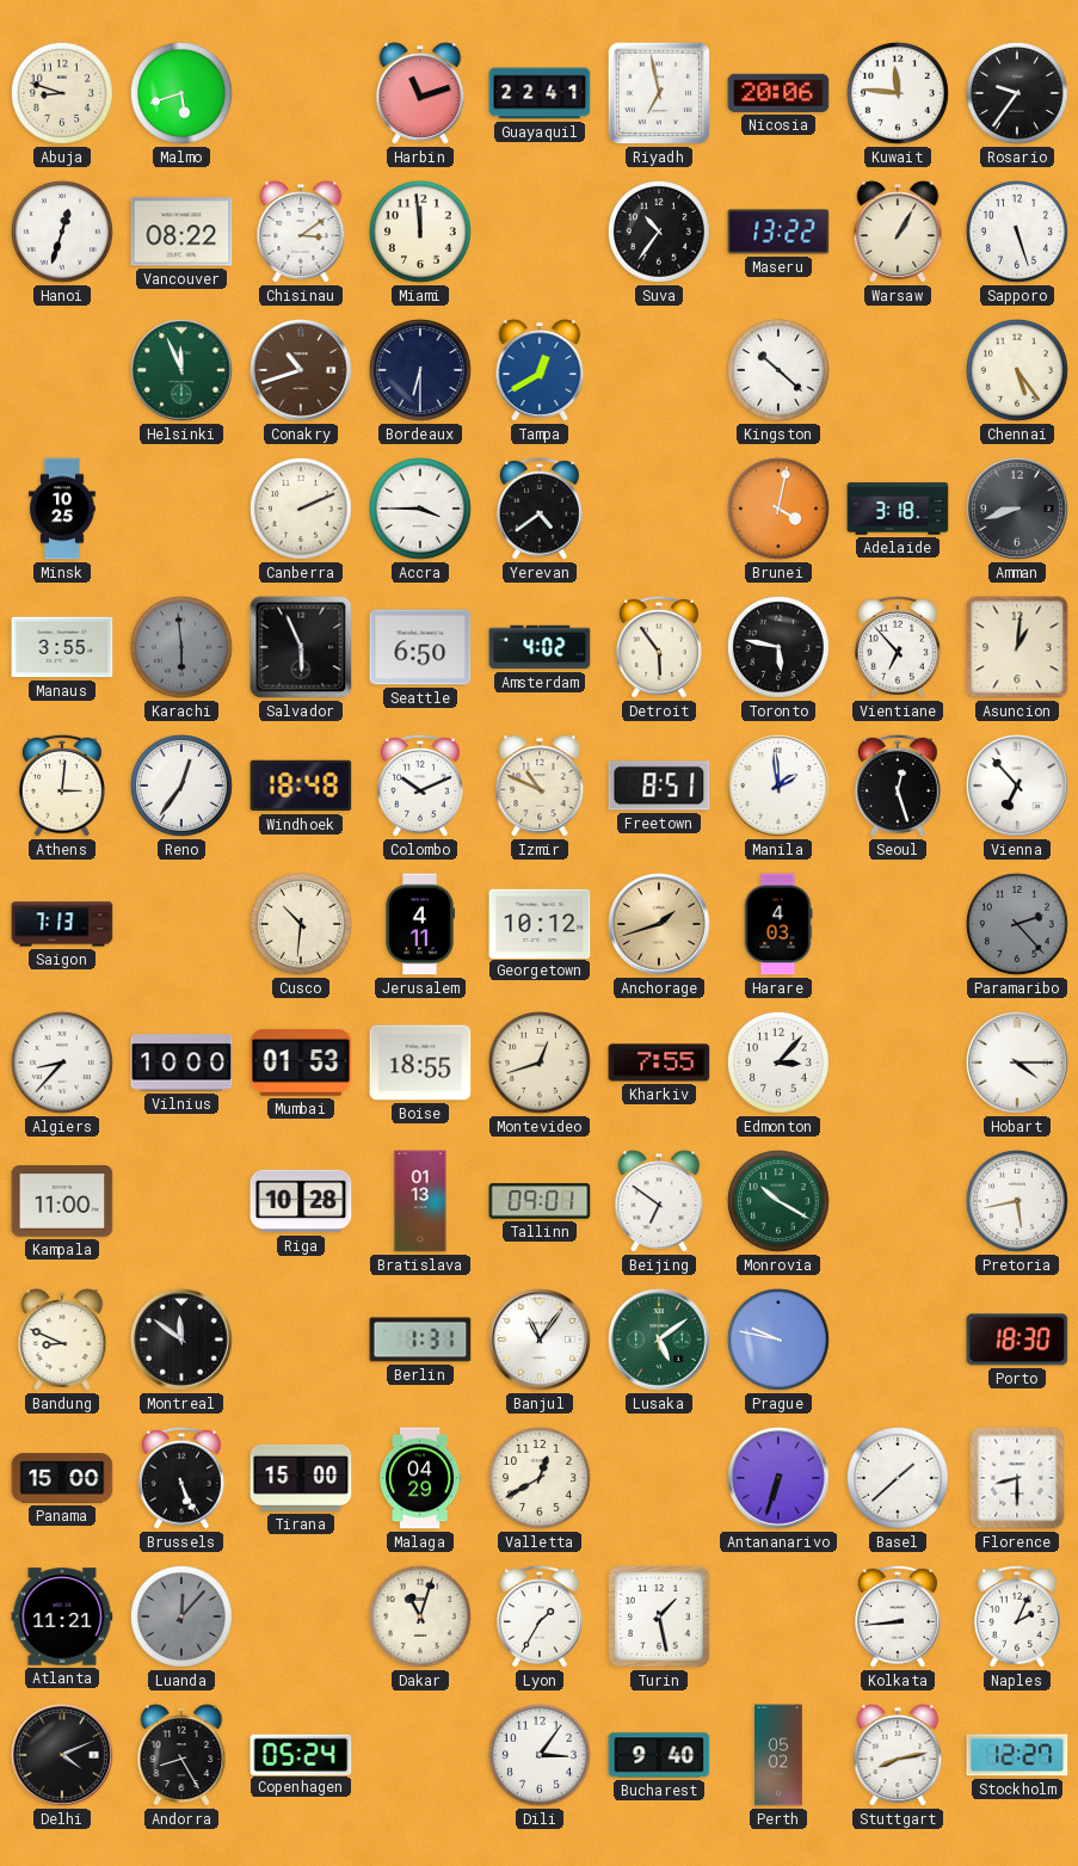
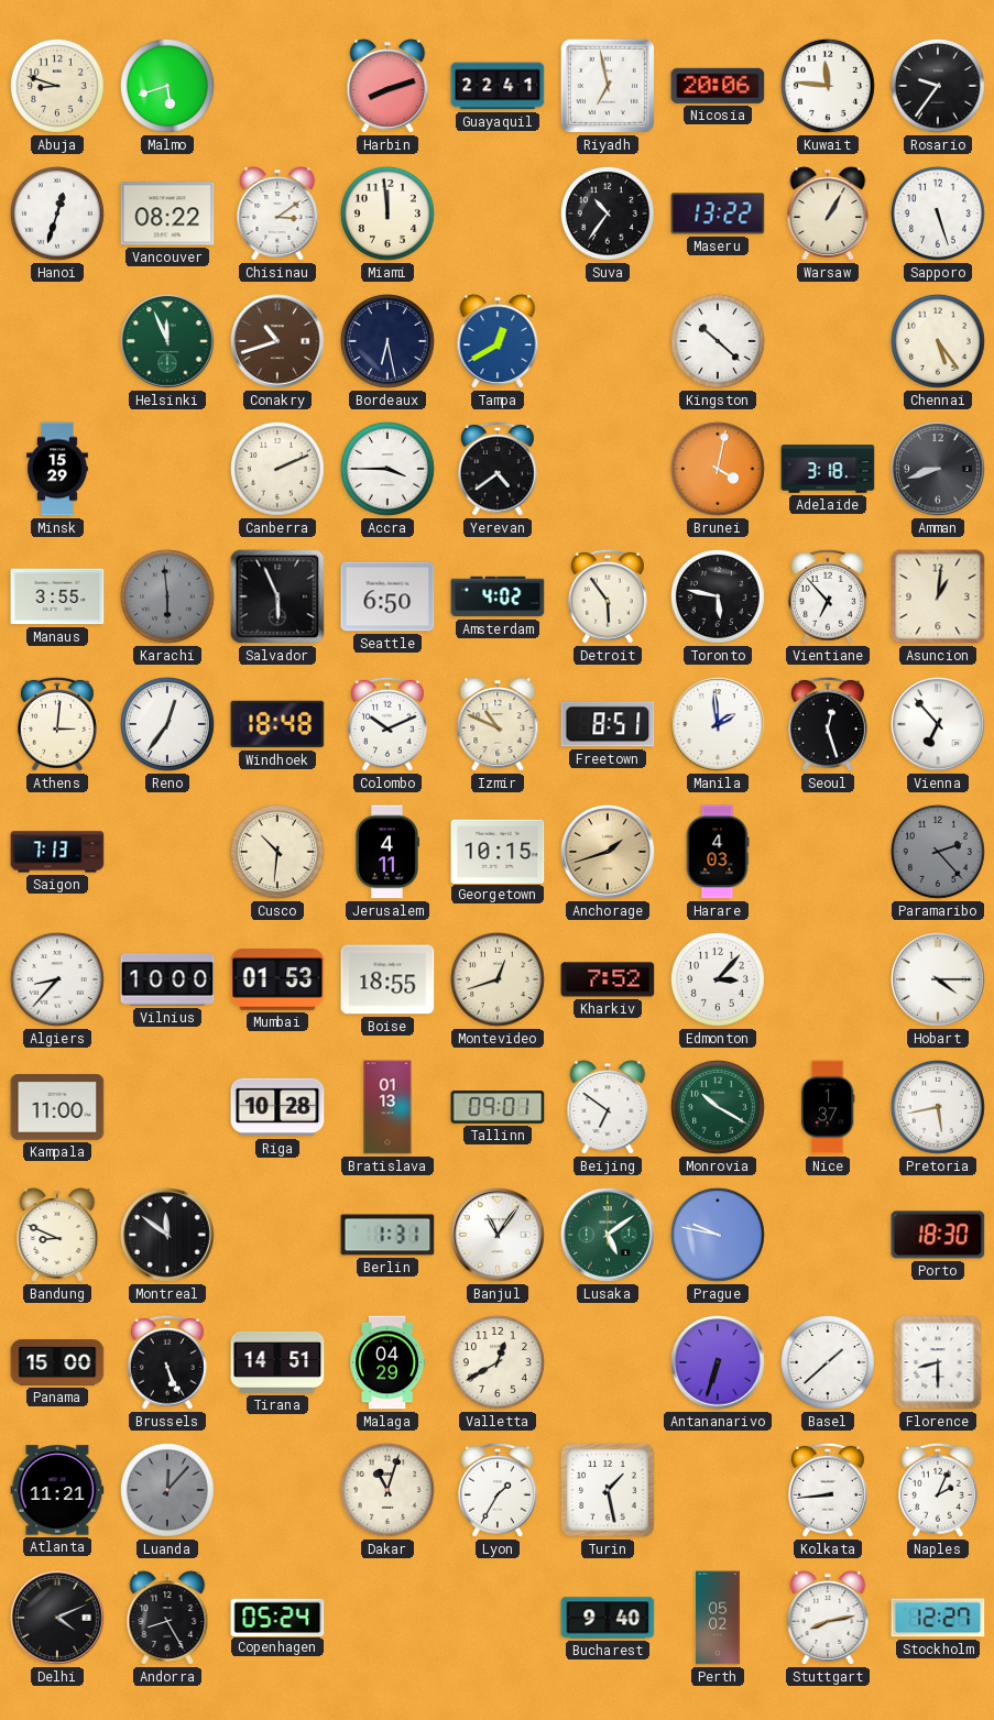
Harbin: 11:12 -> 8:12 (387, 86)
Bordeaux: 6:30 -> 6:28 (387, 341)
Minsk: 10:25 -> 15:29 (57, 469)
Georgetown: 10:12 -> 10:15 (498, 851)
Kharkiv: 7:55 -> 7:52 (608, 979)
Nice: none -> 1:37 (828, 1107)
Tirana: 15:00 -> 14:51 (277, 1362)
Dili: 3:06 -> none (540, 1755)
